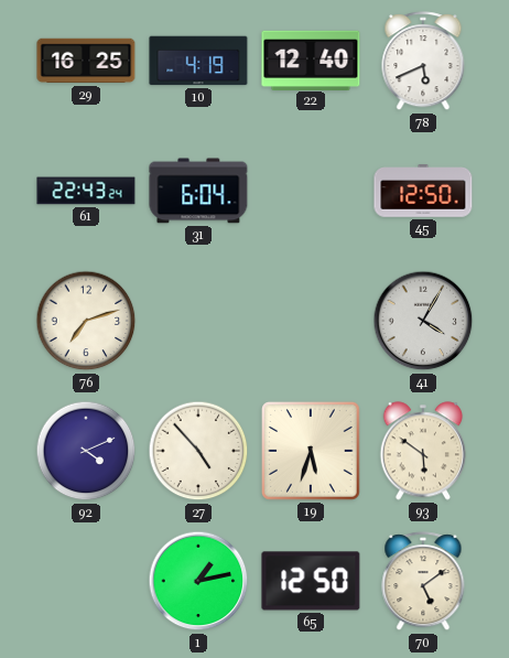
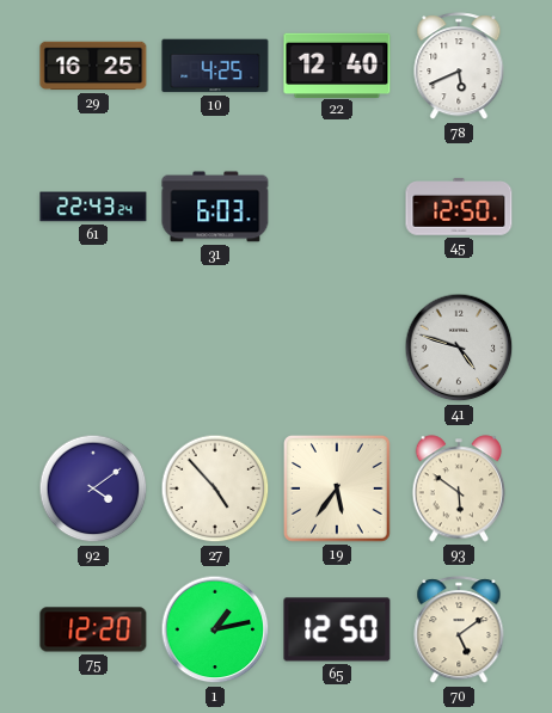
10: 4:19 -> 4:25 (215, 66)
31: 6:04 -> 6:03 (215, 207)
76: 7:12 -> none (86, 321)
41: 4:05 -> 4:48 (459, 348)
92: 4:11 -> 4:09 (93, 488)
19: 5:33 -> 5:36 (338, 490)
75: none -> 12:20 (93, 629)
